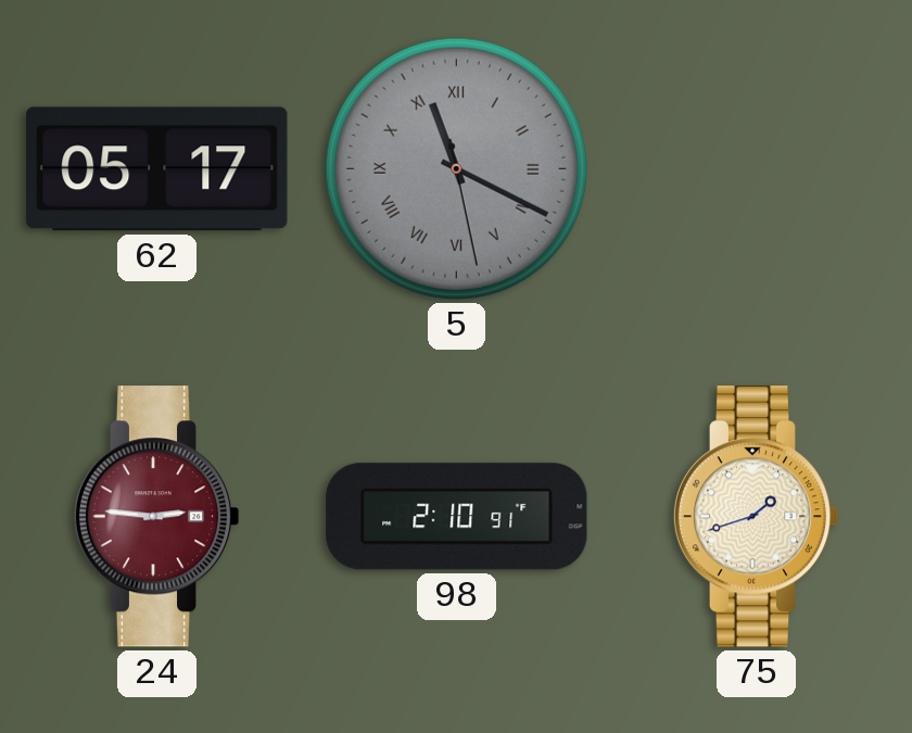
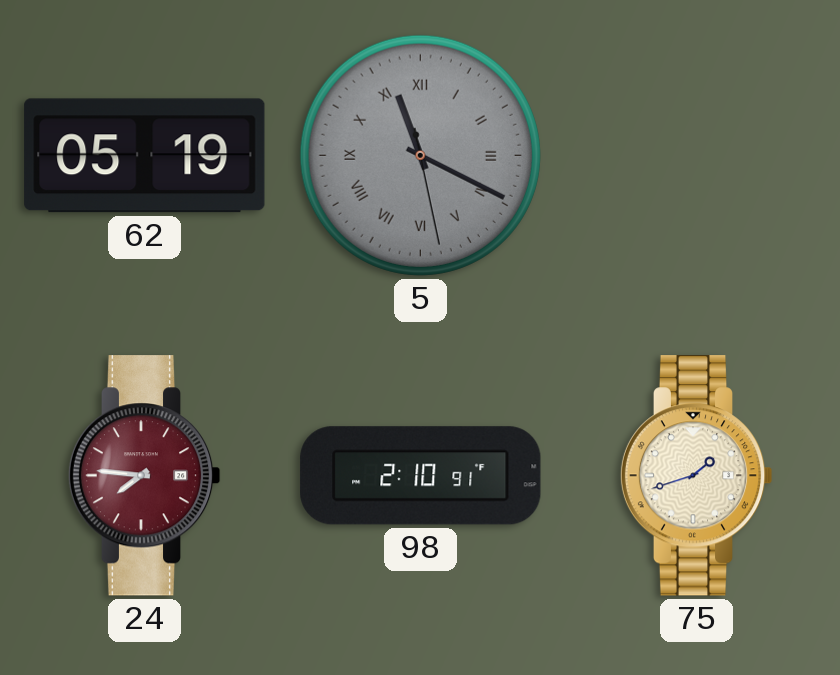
62: 05:17 -> 05:19 (145, 156)
24: 2:46 -> 7:46 (144, 476)
